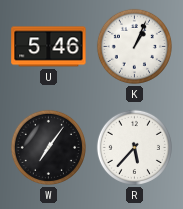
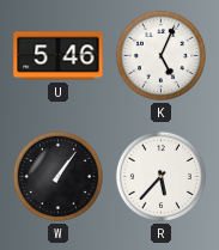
K: 1:04 -> 5:04 (160, 55)
W: 7:06 -> 1:06 (57, 176)
